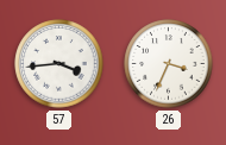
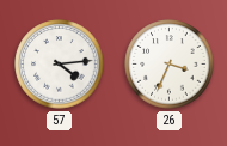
57: 3:44 -> 4:14 (60, 65)
